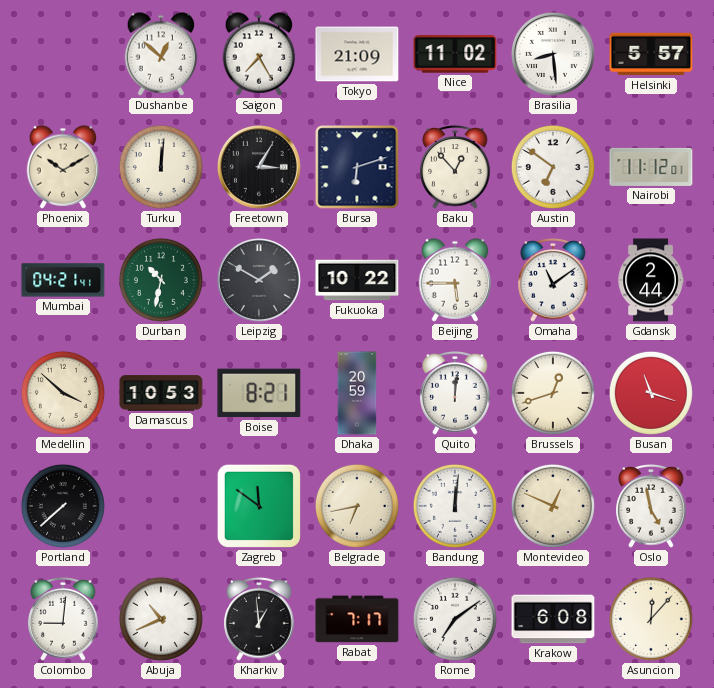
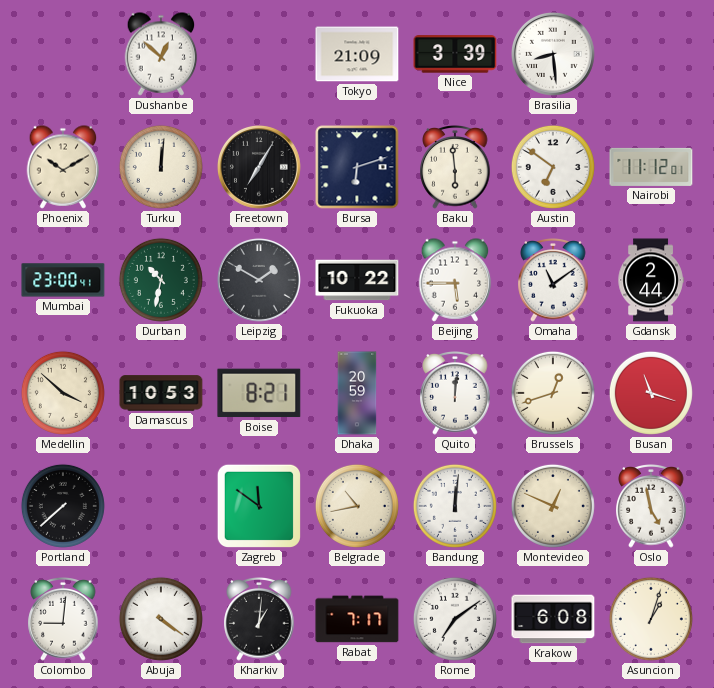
Saigon: 7:25 -> none (259, 54)
Nice: 11:02 -> 3:39 (455, 54)
Helsinki: 5:57 -> none (651, 54)
Freetown: 3:05 -> 7:05 (259, 167)
Baku: 12:53 -> 5:59 (455, 168)
Mumbai: 04:21 -> 23:00 (63, 280)
Belgrade: 6:43 -> 10:43 (357, 506)
Abuja: 10:41 -> 4:21 (161, 619)
Kharkiv: 12:59 -> 1:01 (259, 620)
Asuncion: 12:07 -> 1:03 (651, 619)
